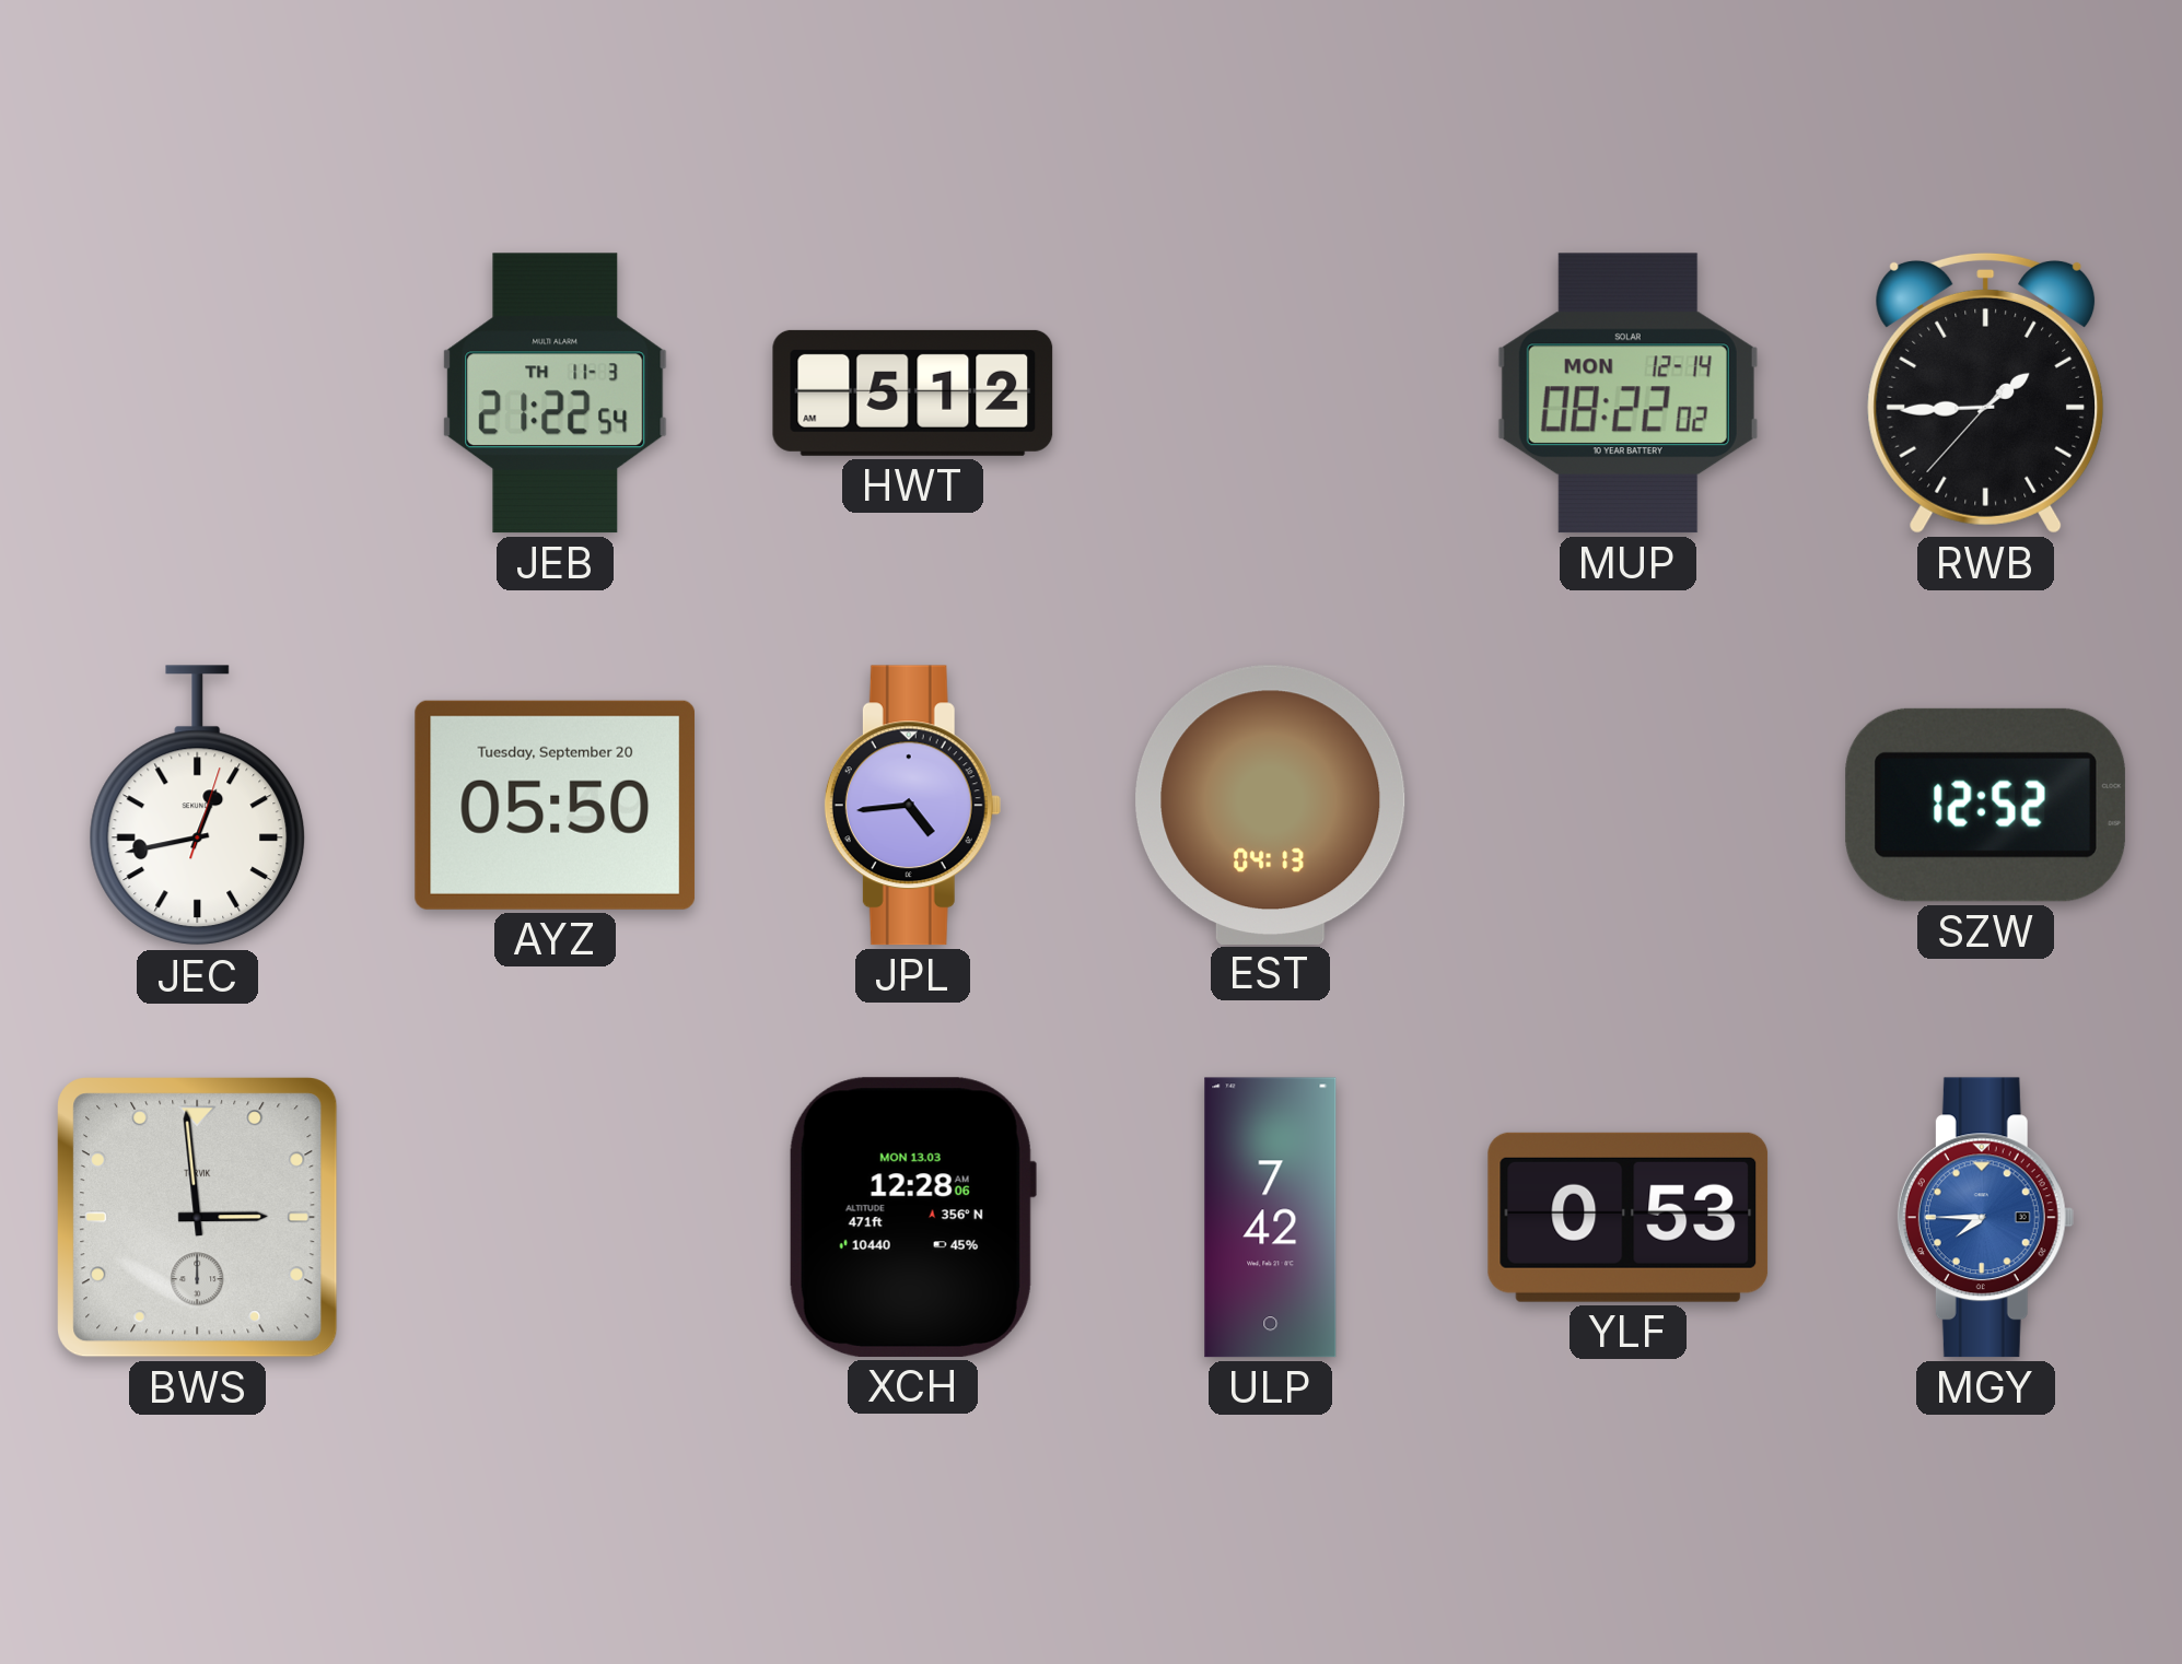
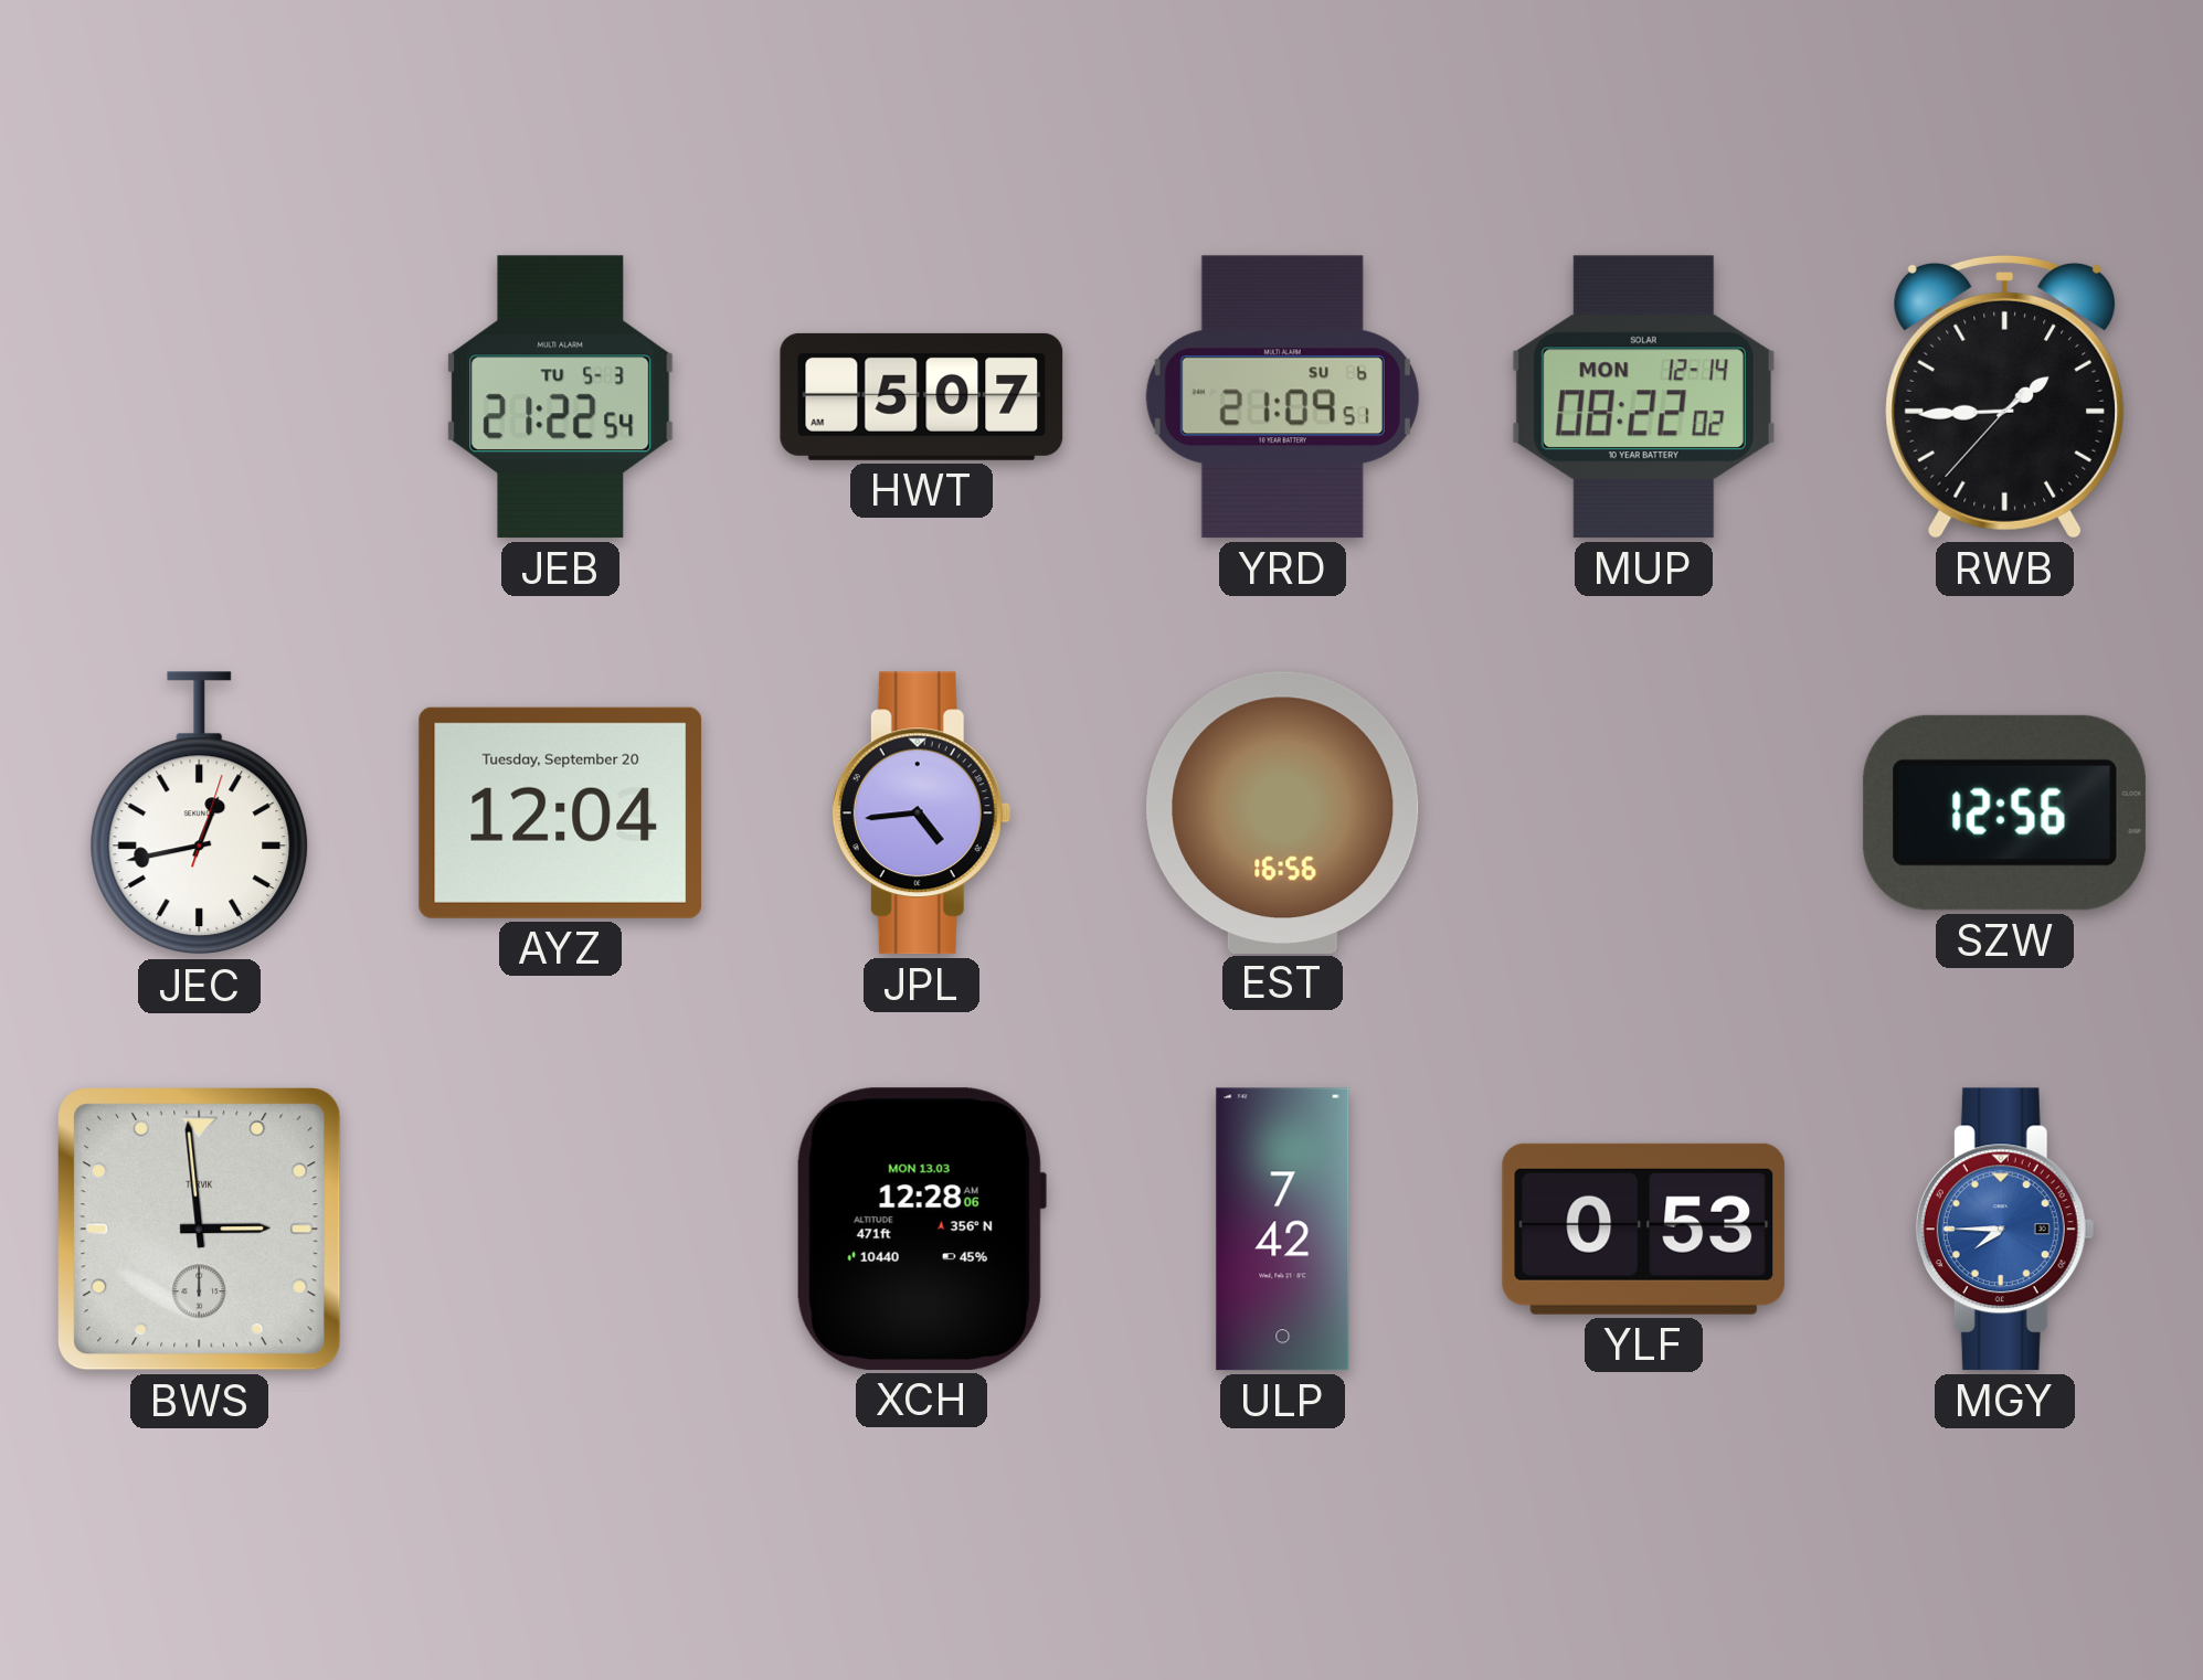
JEB date: TH 11-3 -> TU 5-3 (561, 397)
HWT: 5:12 -> 5:07 (922, 396)
YRD: none -> 21:09 (1282, 397)
AYZ: 05:50 -> 12:04 (561, 812)
EST: 04:13 -> 16:56 (1283, 812)
SZW: 12:52 -> 12:56 (2004, 812)
